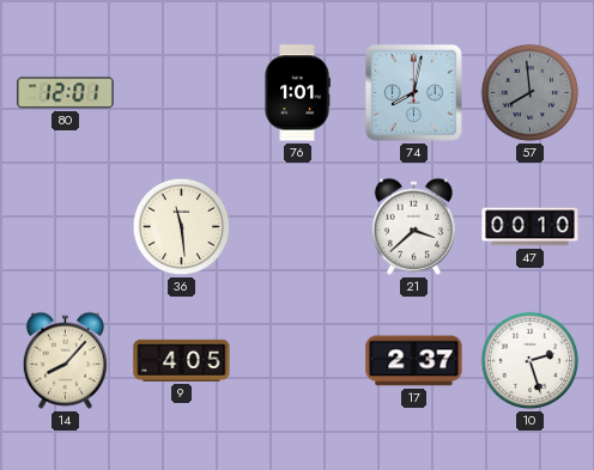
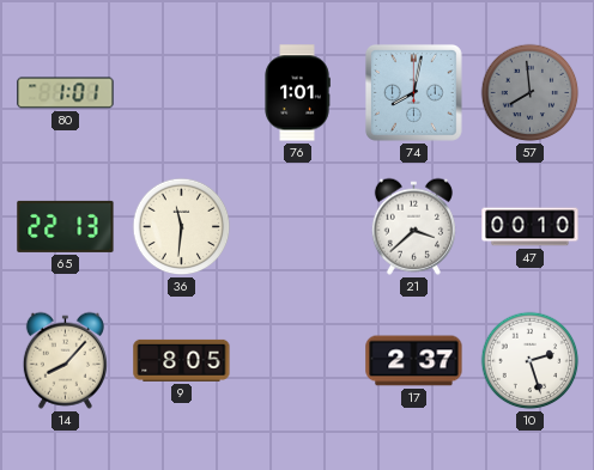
80: 12:01 -> 1:01 (66, 93)
65: none -> 22:13 (66, 226)
36: 11:29 -> 11:31 (182, 227)
9: 4:05 -> 8:05 (182, 360)
